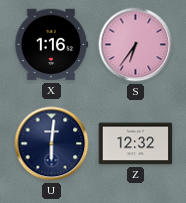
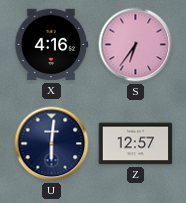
X: 1:16 -> 4:16 (51, 45)
Z: 12:32 -> 12:57 (136, 144)
